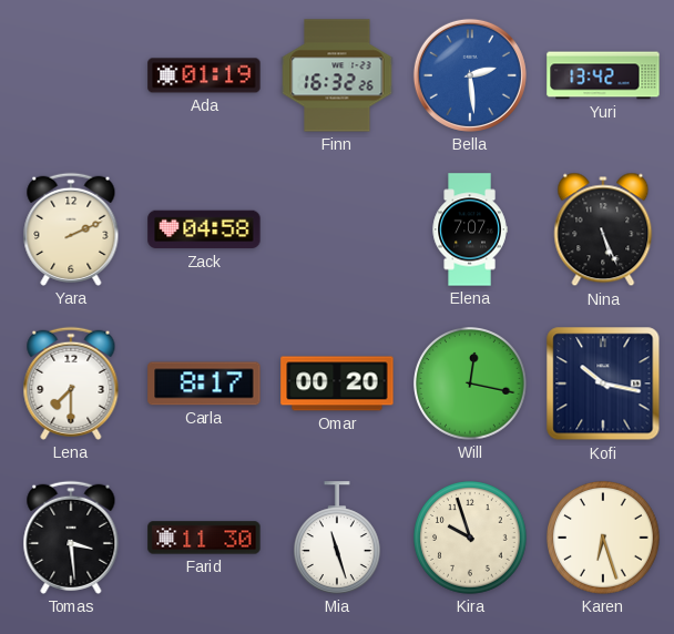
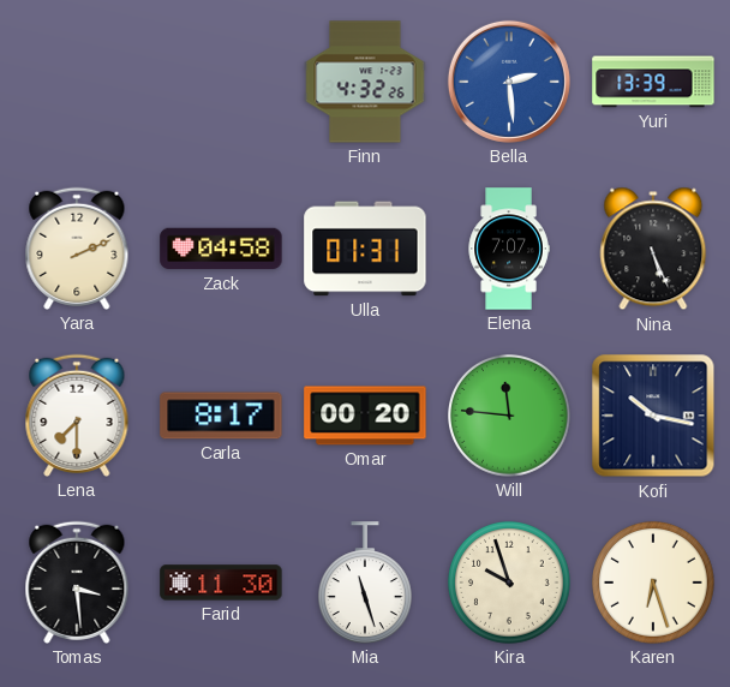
Ada: 01:19 -> none (204, 75)
Finn: 16:32 -> 4:32 (365, 82)
Yuri: 13:42 -> 13:39 (653, 82)
Ulla: none -> 01:31 (365, 249)
Will: 12:17 -> 11:46 (510, 417)
